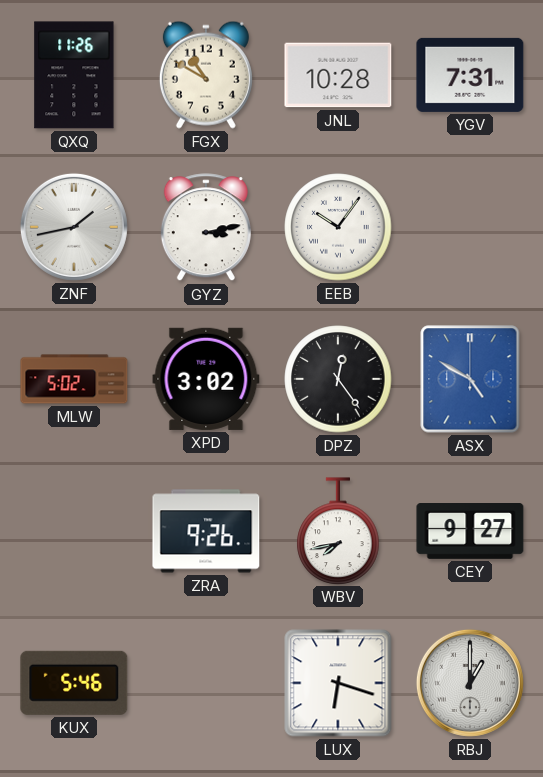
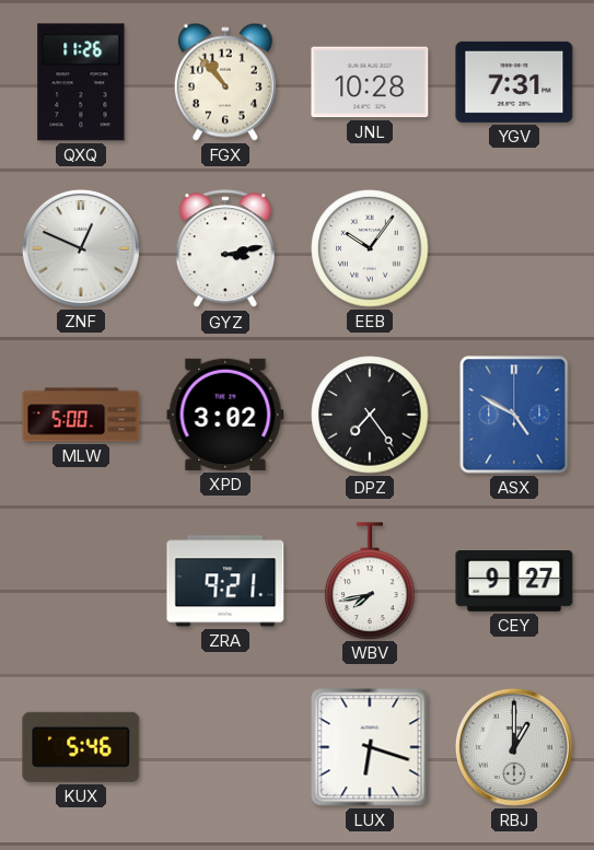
FGX: 10:50 -> 10:53 (225, 82)
ZNF: 1:43 -> 12:49 (81, 248)
MLW: 5:02 -> 5:00 (81, 415)
DPZ: 12:24 -> 7:24 (370, 415)
ZRA: 9:26 -> 9:21 (225, 581)
